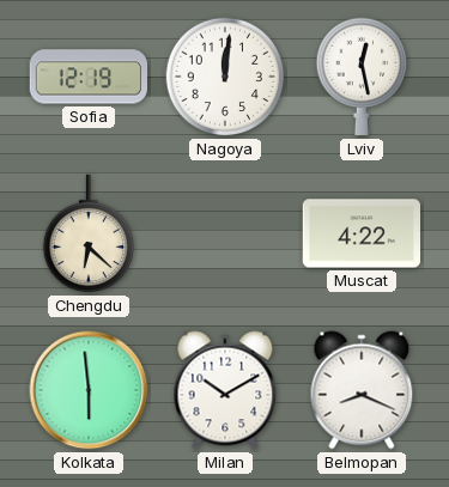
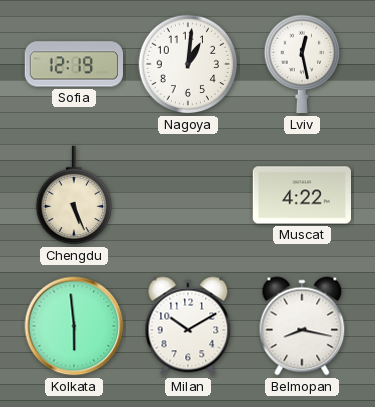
Nagoya: 12:01 -> 1:01 (188, 64)
Chengdu: 6:22 -> 5:26 (74, 195)
Belmopan: 8:19 -> 8:17 (302, 326)
